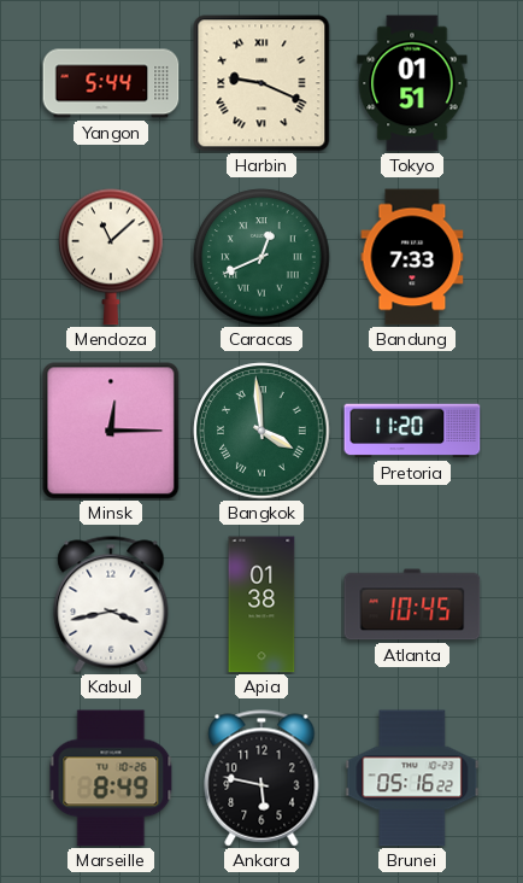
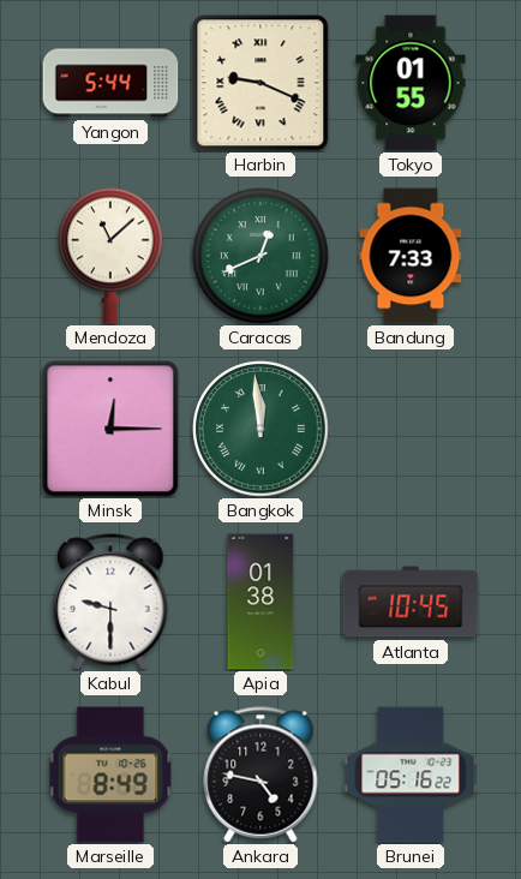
Tokyo: 01:51 -> 01:55 (411, 83)
Bangkok: 3:59 -> 11:59 (260, 429)
Pretoria: 11:20 -> none (412, 431)
Kabul: 3:43 -> 9:30 (110, 602)
Ankara: 5:47 -> 4:47 (260, 775)
